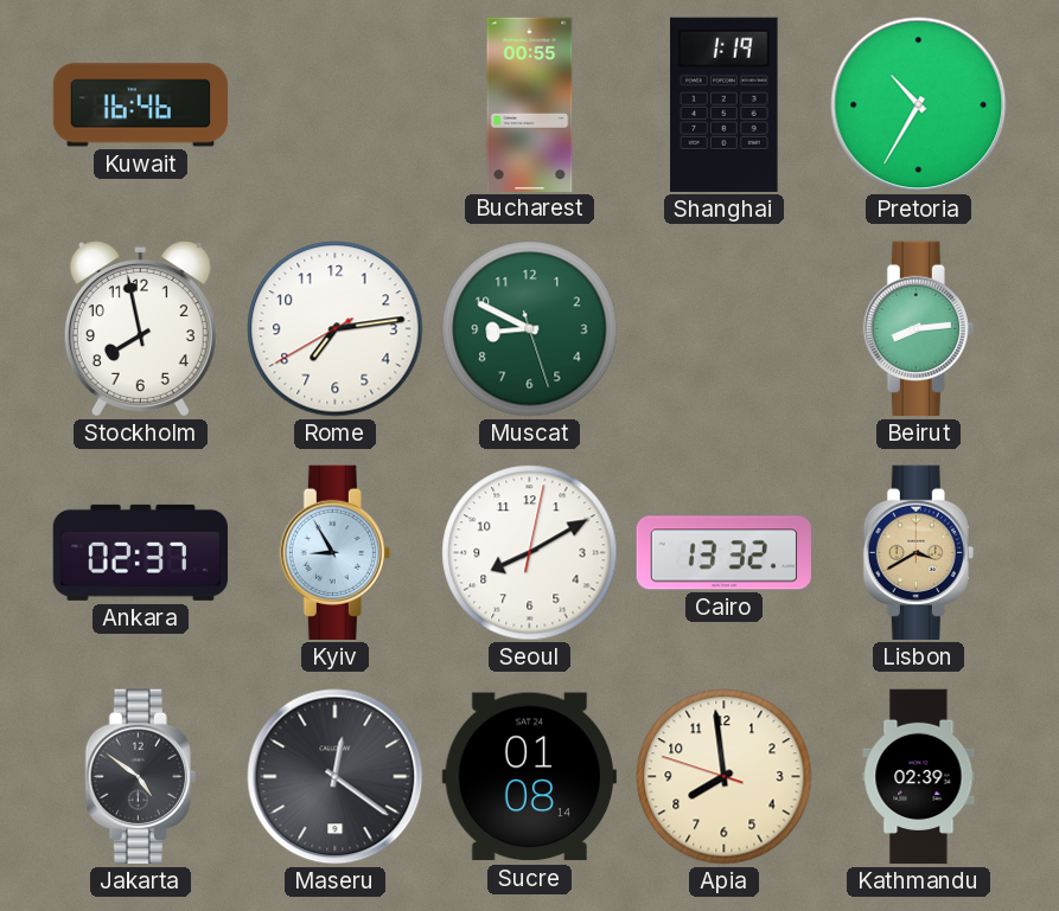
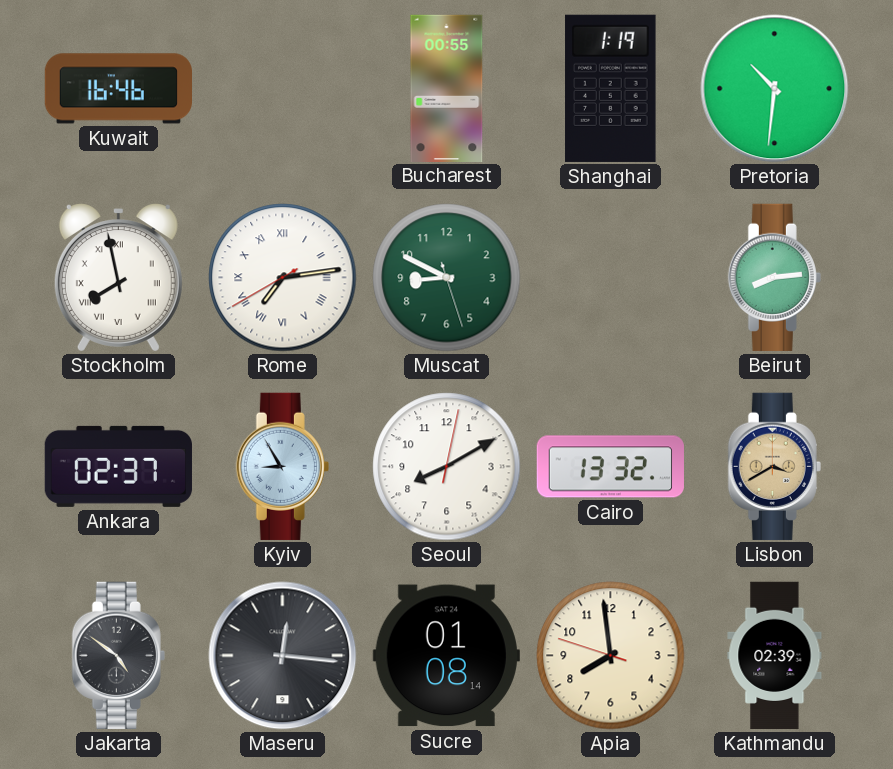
Pretoria: 10:35 -> 10:31 (775, 89)
Stockholm numerals: Arabic -> Roman (118, 278)
Rome numerals: Arabic -> Roman (283, 278)
Maseru: 12:21 -> 12:16 (283, 656)
